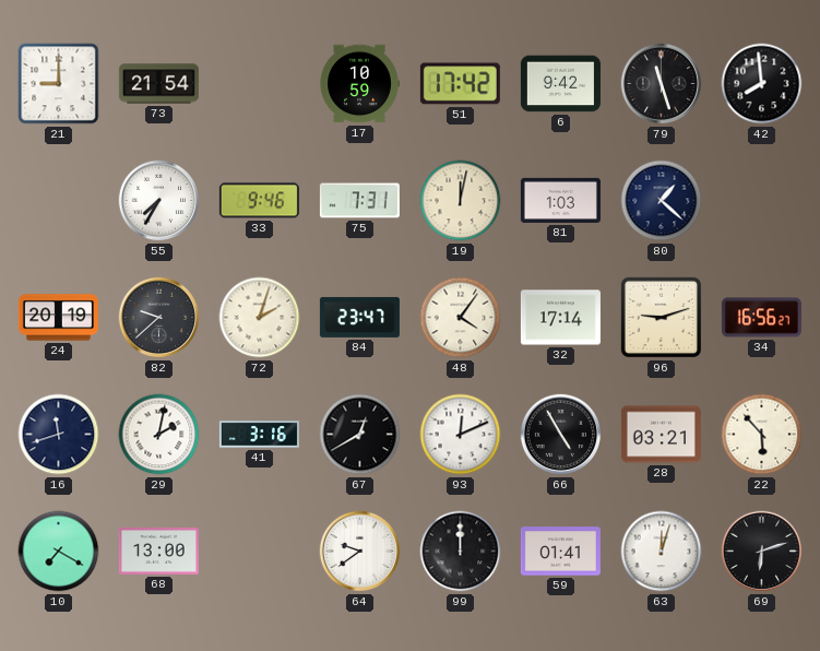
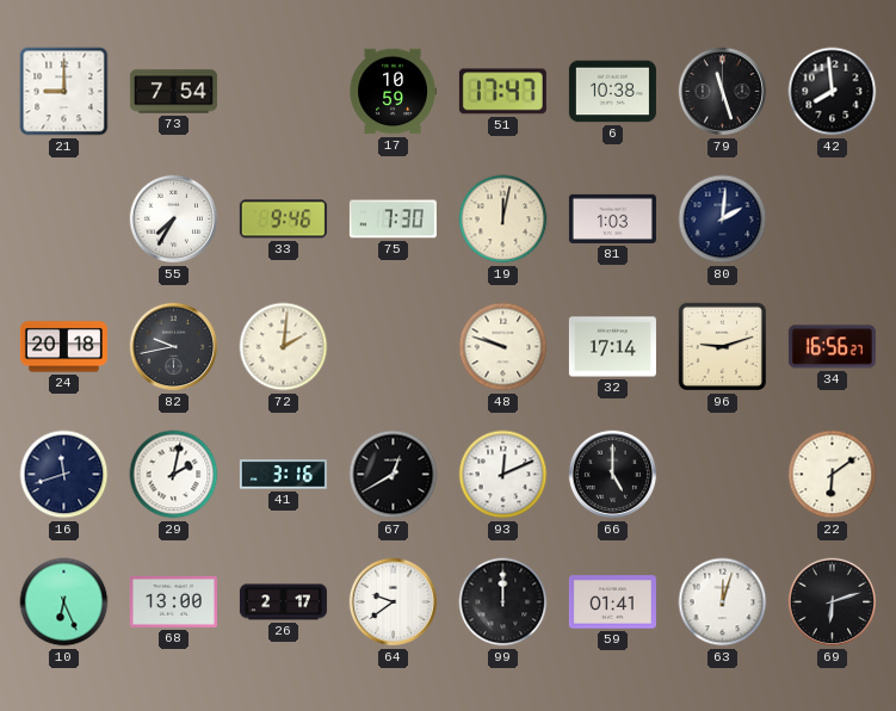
73: 21:54 -> 7:54 (173, 92)
51: 17:42 -> 17:47 (502, 92)
6: 9:42 -> 10:38 (612, 92)
75: 7:31 -> 7:30 (393, 220)
80: 1:22 -> 2:01 (723, 220)
24: 20:19 -> 20:18 (63, 347)
82: 9:38 -> 9:43 (174, 347)
72: 2:03 -> 2:01 (284, 347)
84: 23:47 -> none (359, 317)
48: 4:06 -> 9:48 (503, 347)
66: 4:55 -> 5:00 (613, 475)
28: 03:21 -> none (661, 435)
22: 5:53 -> 6:09 (833, 475)
10: 7:20 -> 6:26 (64, 602)
26: none -> 2:17 (283, 602)
